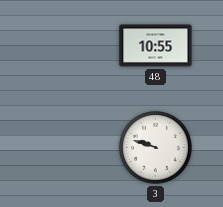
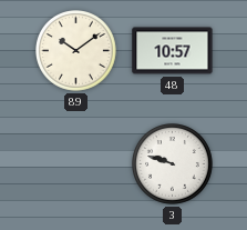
89: none -> 10:09 (76, 51)
48: 10:55 -> 10:57 (173, 51)
